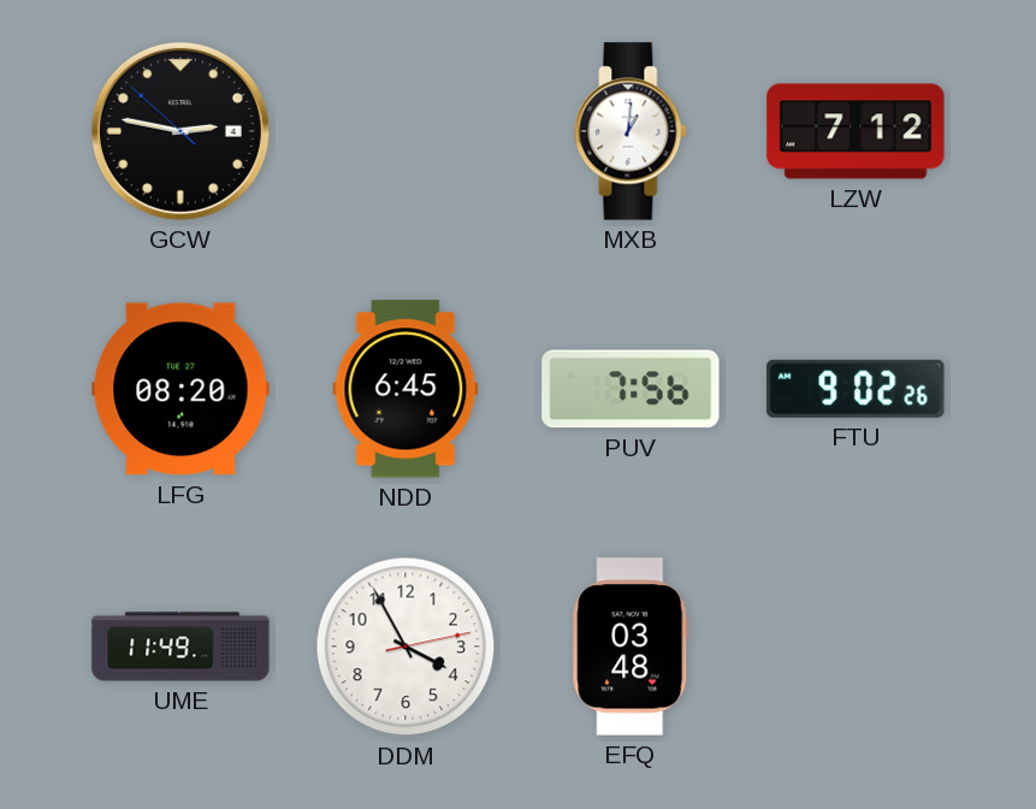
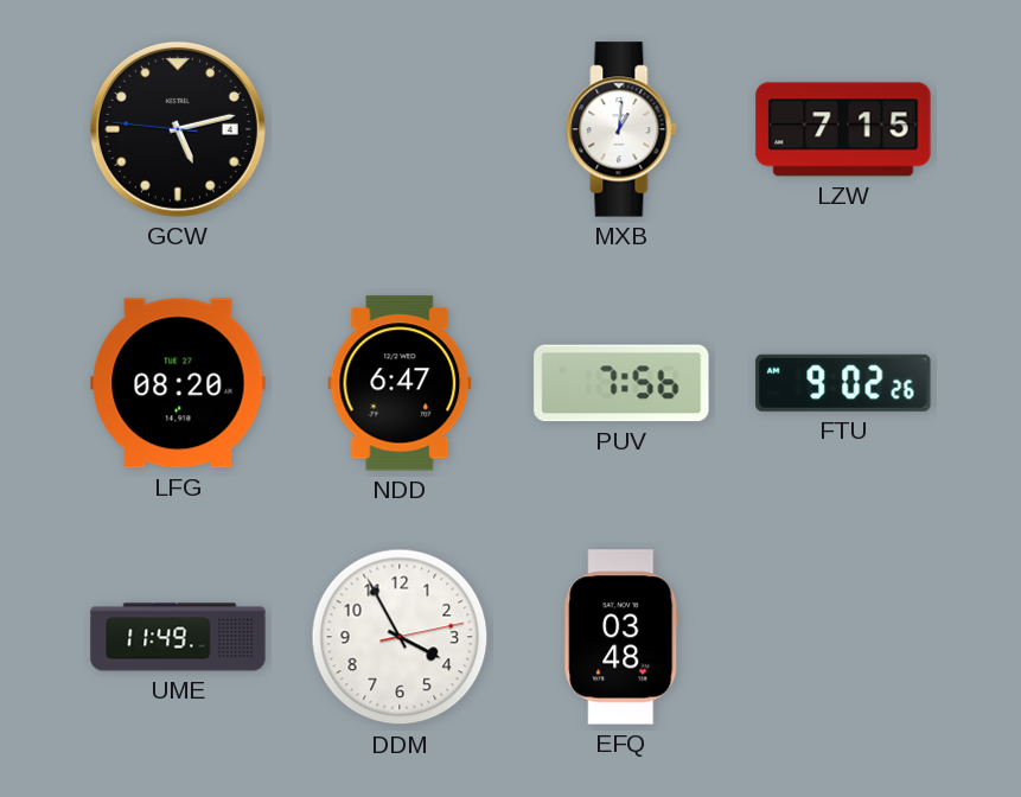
GCW: 2:46 -> 5:12 (178, 129)
LZW: 7:12 -> 7:15 (843, 129)
NDD: 6:45 -> 6:47 (400, 383)
